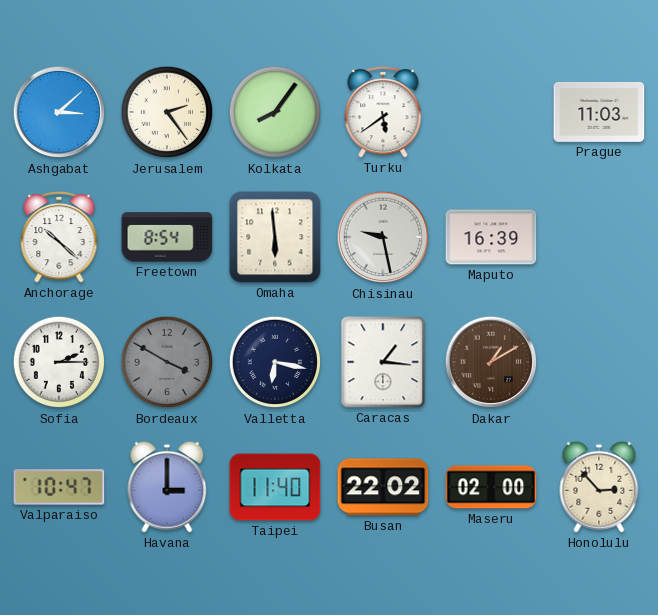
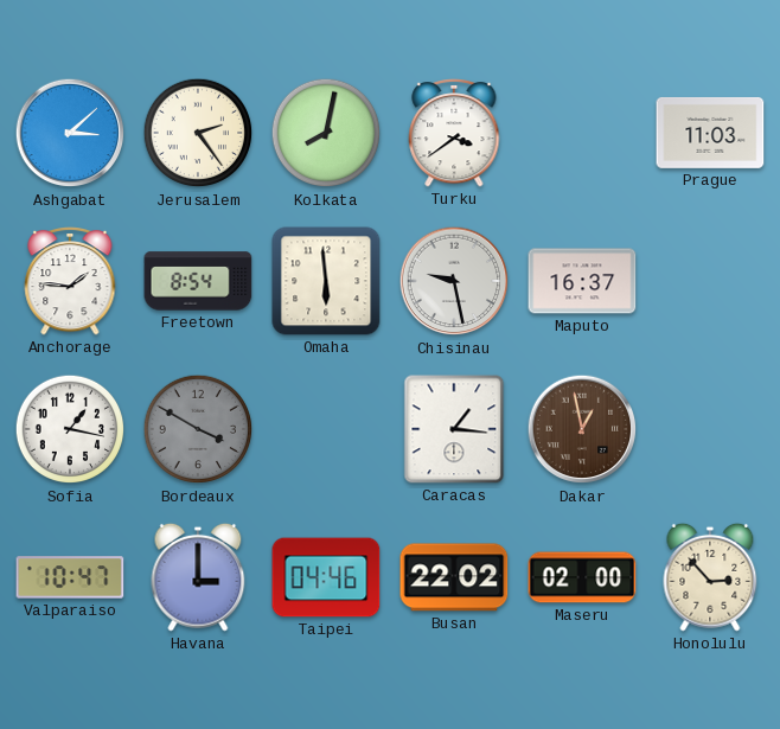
Kolkata: 8:06 -> 8:02 (326, 133)
Turku: 5:39 -> 3:39 (454, 133)
Anchorage: 10:22 -> 1:46 (70, 281)
Maputo: 16:39 -> 16:37 (582, 281)
Sofia: 2:15 -> 1:17 (70, 429)
Valletta: 6:17 -> none (275, 362)
Dakar: 1:10 -> 12:58 (582, 429)
Taipei: 11:40 -> 04:46 (326, 577)
